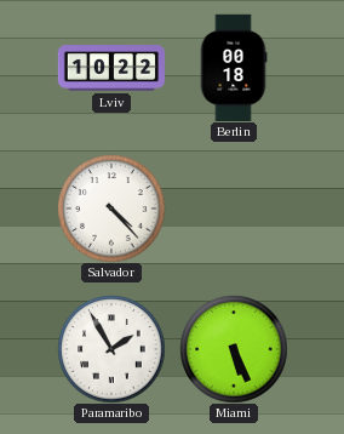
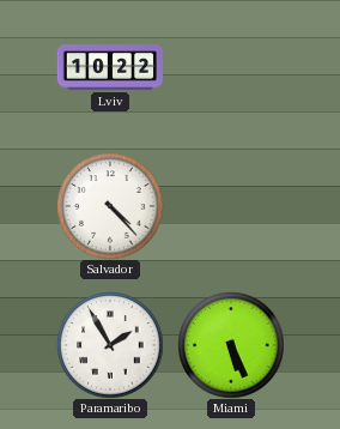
Berlin: 00:18 -> none (234, 67)
